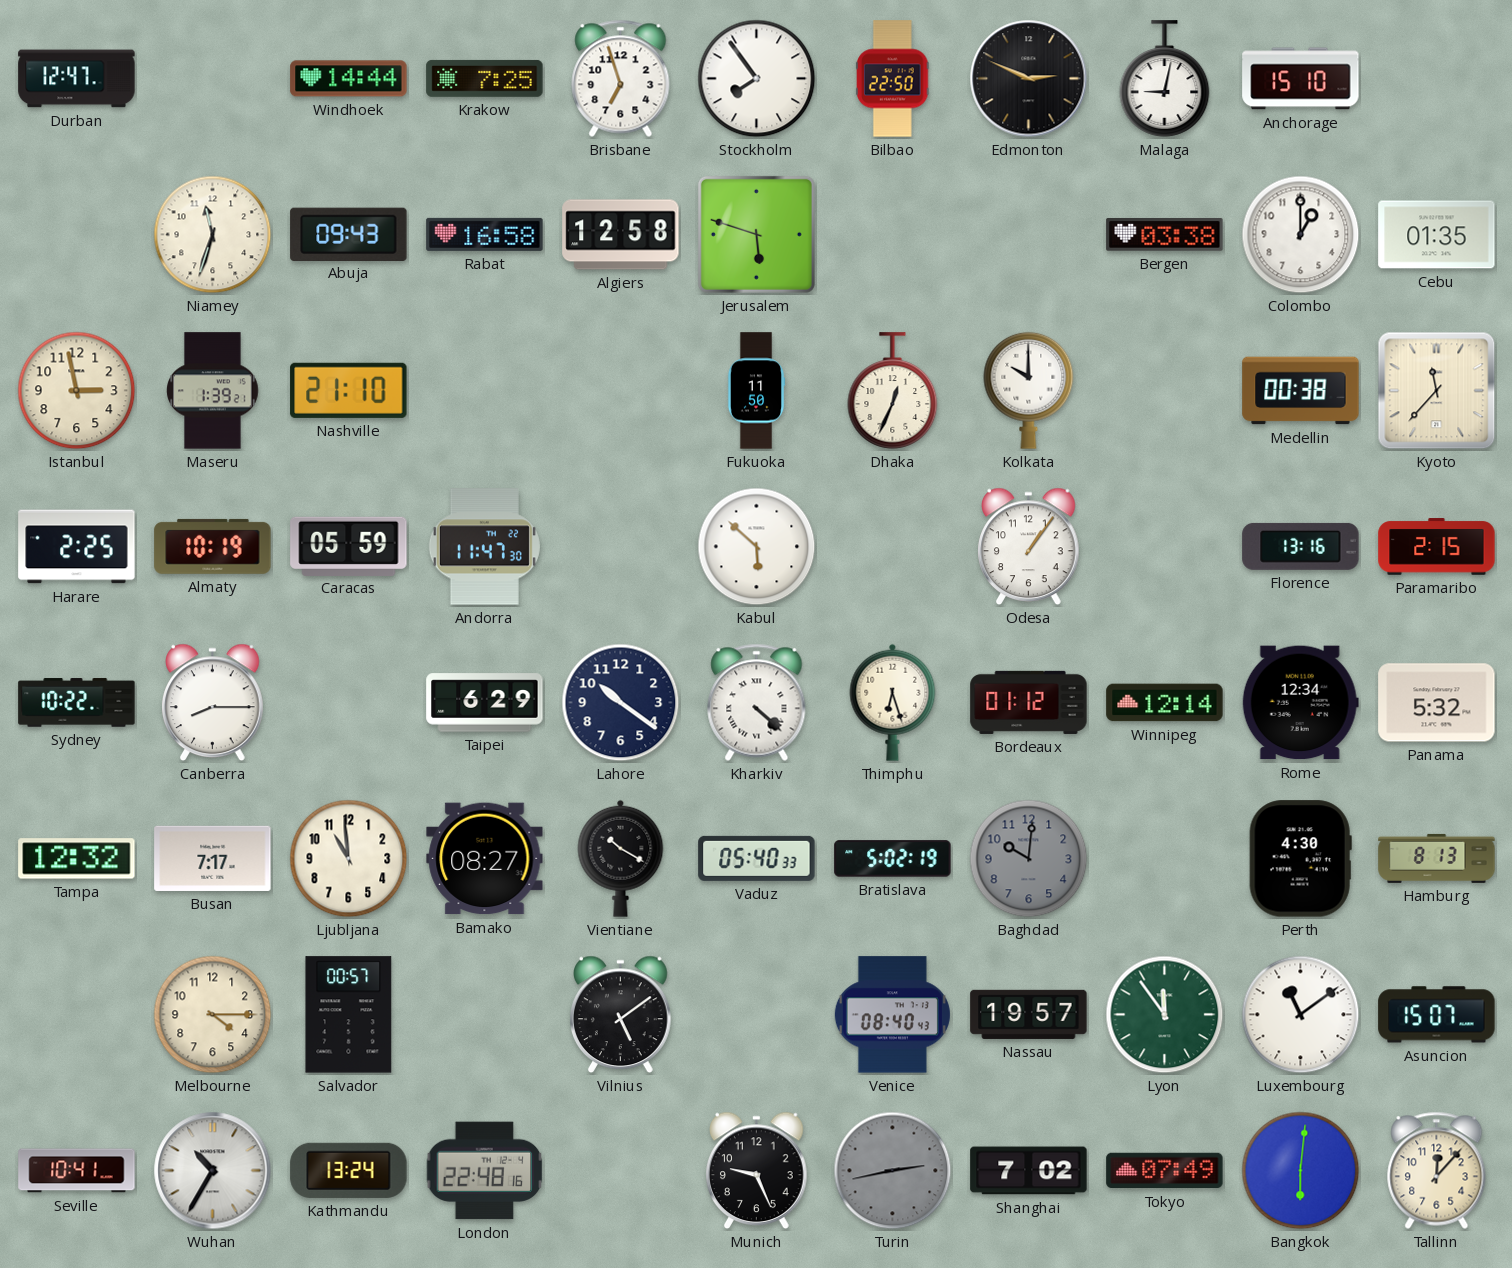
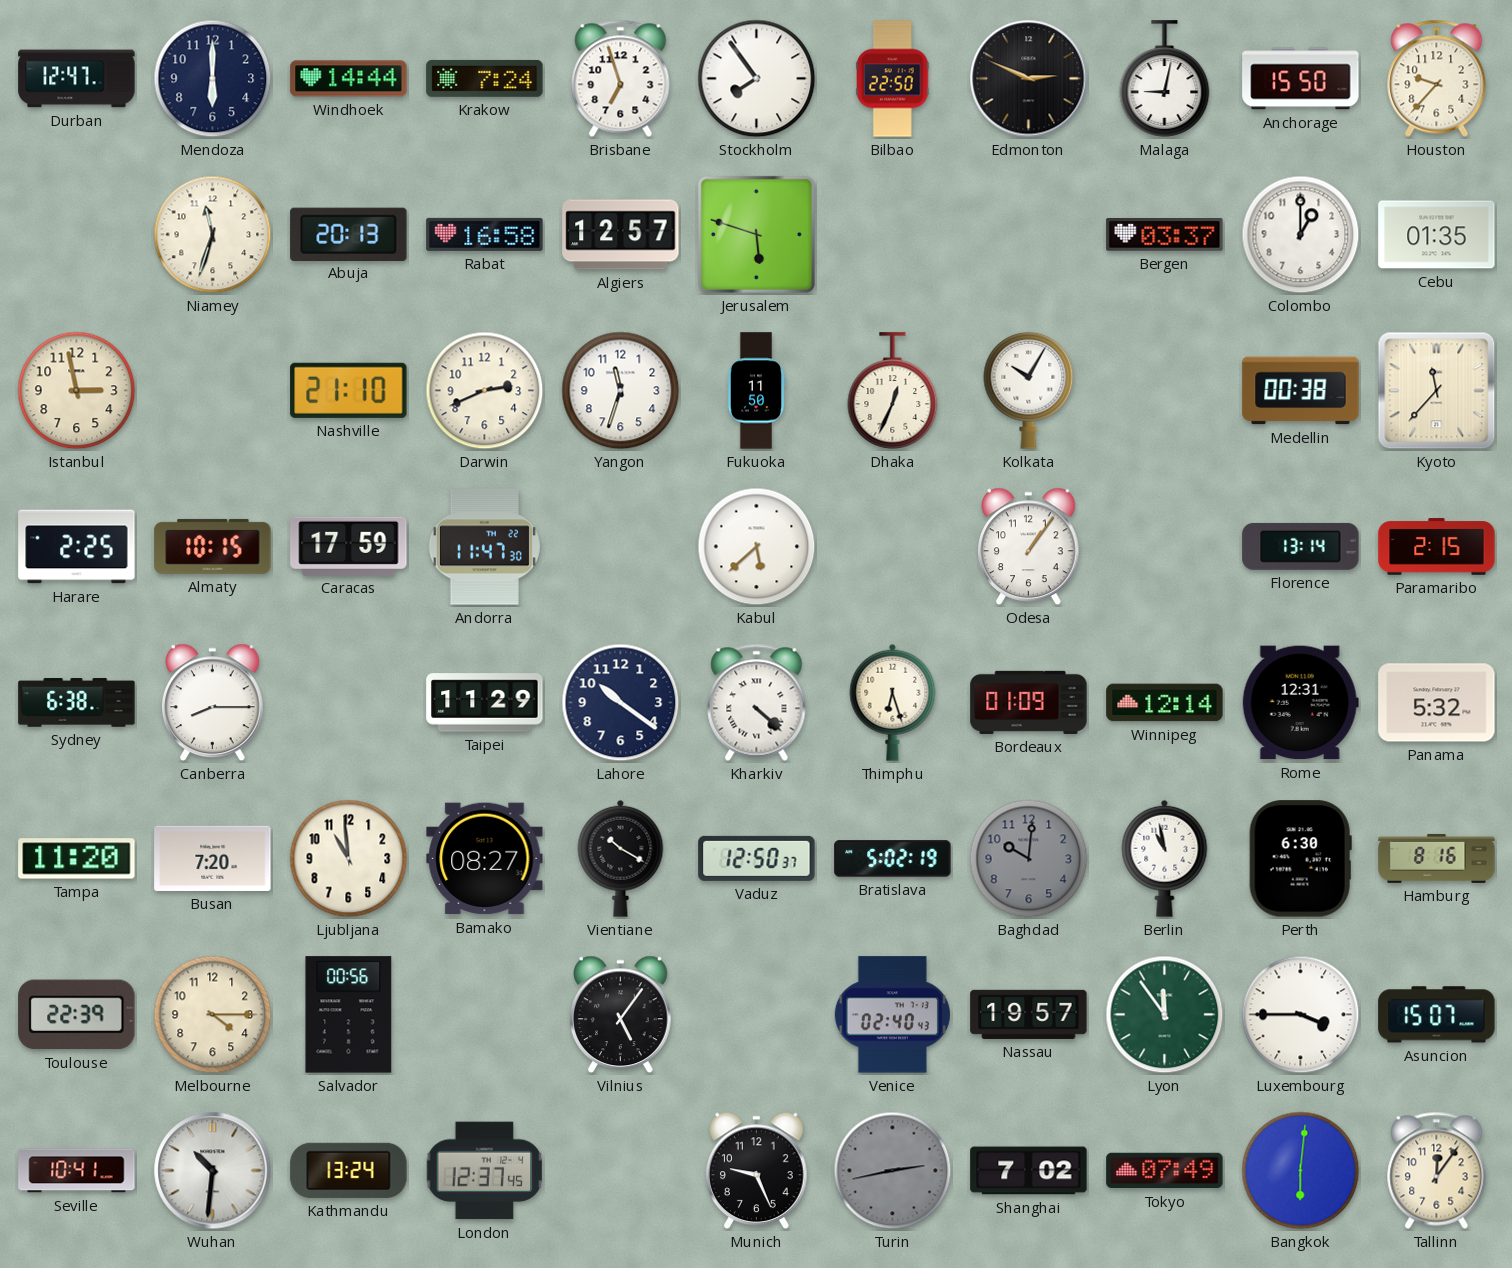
Mendoza: none -> 6:00 (213, 79)
Krakow: 7:25 -> 7:24 (485, 78)
Anchorage: 15:10 -> 15:50 (1301, 79)
Houston: none -> 9:37 (1437, 78)
Abuja: 09:43 -> 20:13 (349, 234)
Algiers: 12:58 -> 12:57 (621, 235)
Bergen: 03:38 -> 03:37 (1165, 235)
Maseru: 1:39 -> none (213, 391)
Darwin: none -> 2:41 (485, 391)
Yangon: none -> 11:33 (621, 391)
Kolkata: 10:00 -> 10:05 (1029, 390)
Almaty: 10:19 -> 10:15 (213, 546)
Caracas: 05:59 -> 17:59 (349, 546)
Kabul: 5:52 -> 5:38 (757, 547)
Florence: 13:16 -> 13:14 (1301, 546)
Sydney: 10:22 -> 6:38 (77, 703)
Taipei: 6:29 -> 11:29 (485, 703)
Bordeaux: 01:12 -> 01:09 (1029, 702)
Rome: 12:34 -> 12:31 (1300, 703)
Tampa: 12:32 -> 11:20 (77, 859)
Busan: 7:17 -> 7:20 (213, 858)
Vaduz: 05:40 -> 12:50 (757, 858)
Berlin: none -> 10:58 (1165, 858)
Perth: 4:30 -> 6:30 (1300, 859)
Hamburg: 8:13 -> 8:16 (1437, 858)
Toulouse: none -> 22:39 (77, 1015)
Salvador: 00:57 -> 00:56 (349, 1015)
Vilnius: 5:09 -> 5:06 (621, 1015)
Venice: 08:40 -> 02:40 (892, 1015)
Luxembourg: 11:09 -> 3:45 (1301, 1015)
Wuhan: 10:35 -> 10:31 (213, 1171)
London: 22:48 -> 12:37 (485, 1171)
Tallinn: 12:07 -> 12:06 (1437, 1170)
